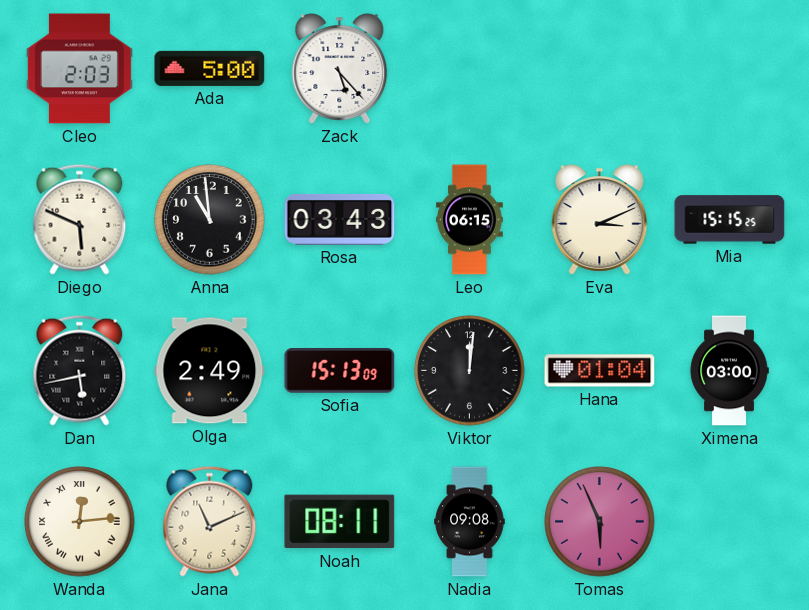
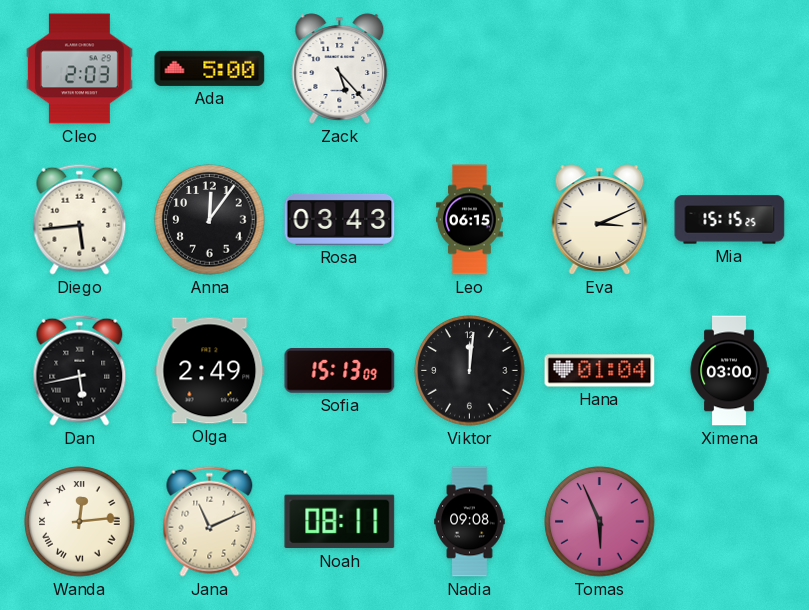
Diego: 5:49 -> 5:44 (80, 219)
Anna: 10:59 -> 12:06 (210, 220)
